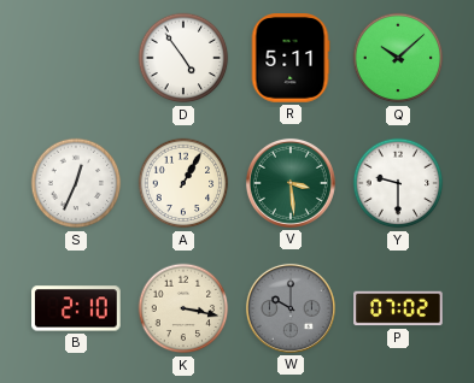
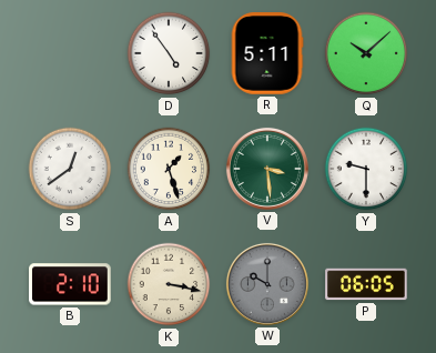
S: 12:34 -> 12:39 (70, 169)
A: 1:05 -> 1:27 (169, 169)
P: 07:02 -> 06:05 (366, 284)
